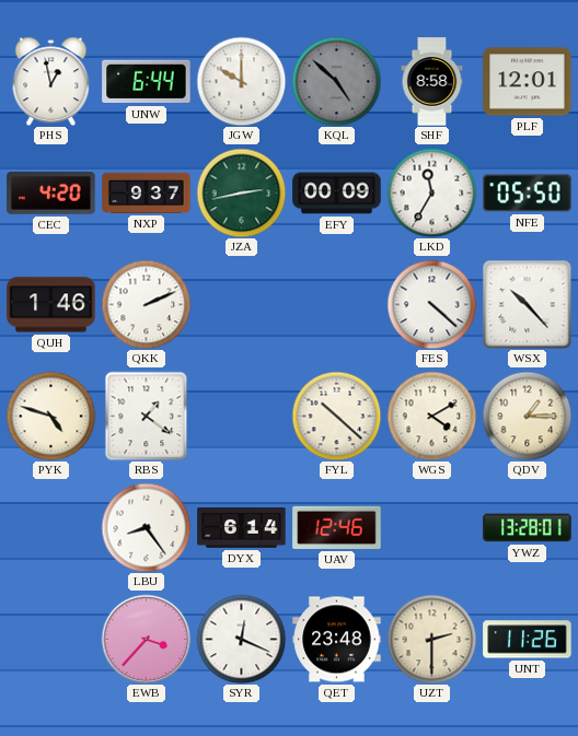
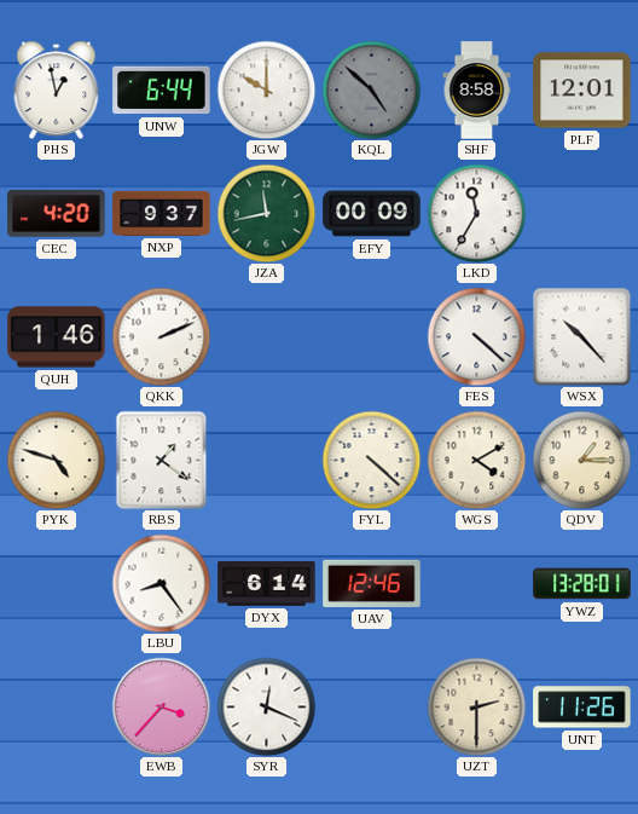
JZA: 2:43 -> 11:43 (266, 213)
NFE: 05:50 -> none (528, 194)
FYL: 10:22 -> 4:22 (371, 460)
QET: 23:48 -> none (337, 640)
